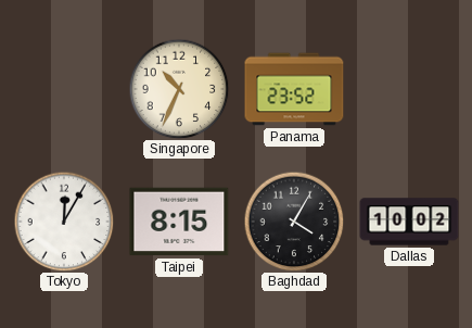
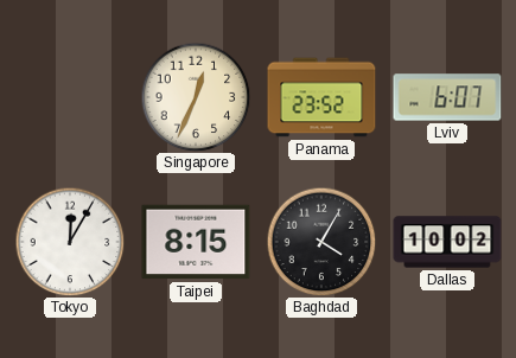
Singapore: 10:34 -> 12:34 (196, 97)
Lviv: none -> 6:07 (447, 97)
